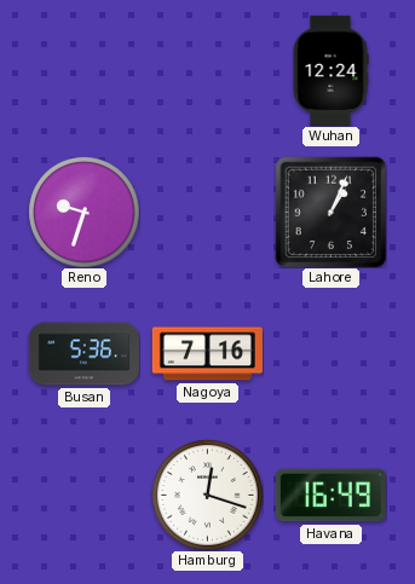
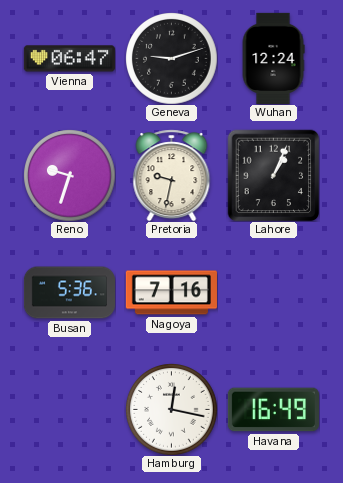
Vienna: none -> 06:47 (69, 59)
Geneva: none -> 9:12 (172, 59)
Pretoria: none -> 9:32 (172, 175)
Hamburg: 12:18 -> 12:17 (172, 410)
